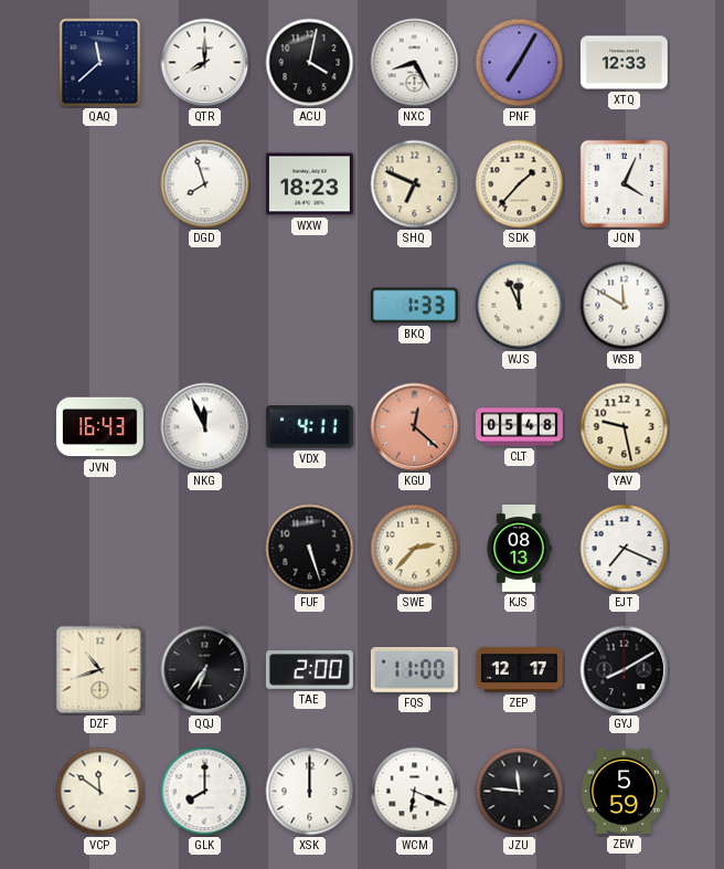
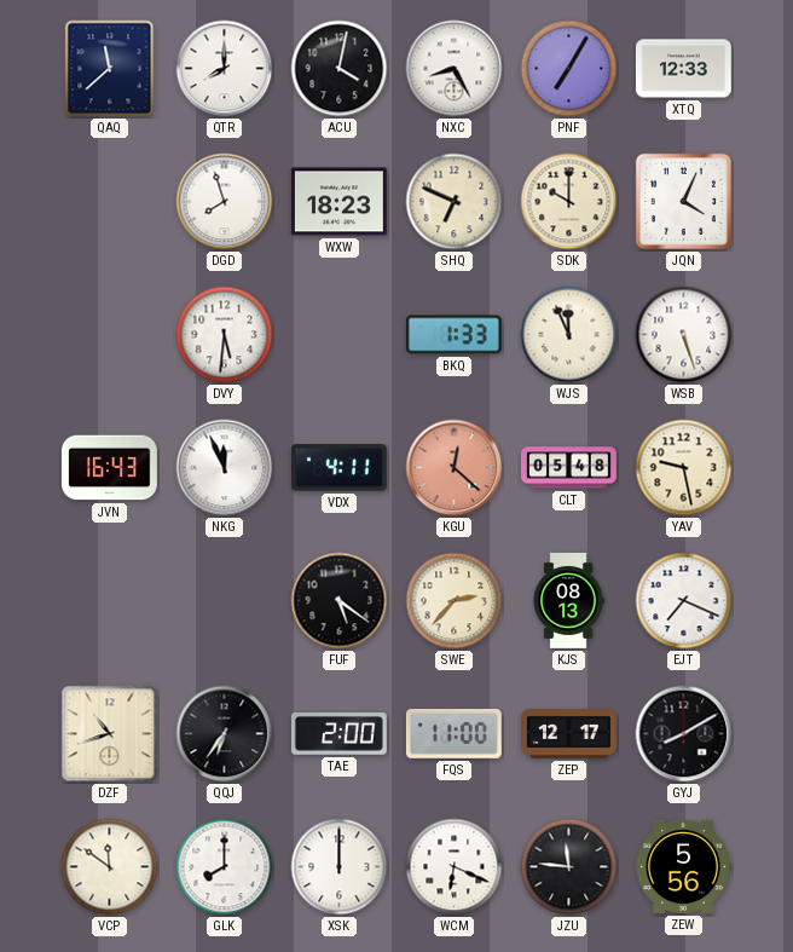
SDK: 1:37 -> 10:00 (569, 202)
DVY: none -> 5:31 (225, 335)
WSB: 11:50 -> 5:27 (684, 335)
FUF: 5:27 -> 5:21 (340, 601)
ZEW: 5:59 -> 5:56 (683, 866)
